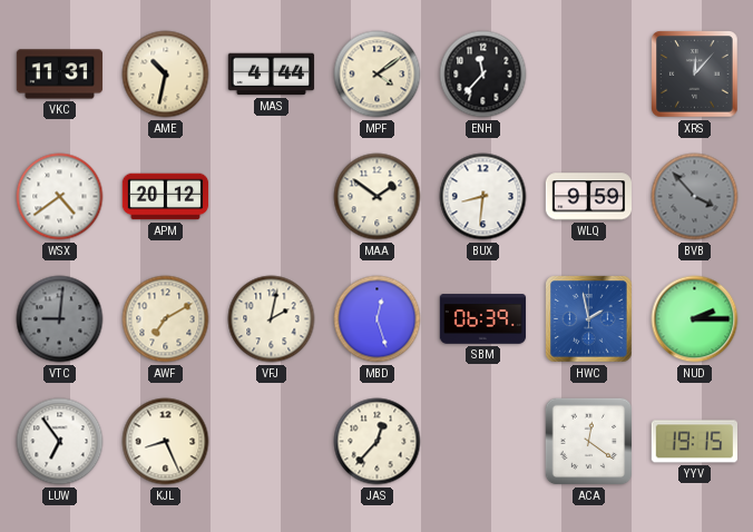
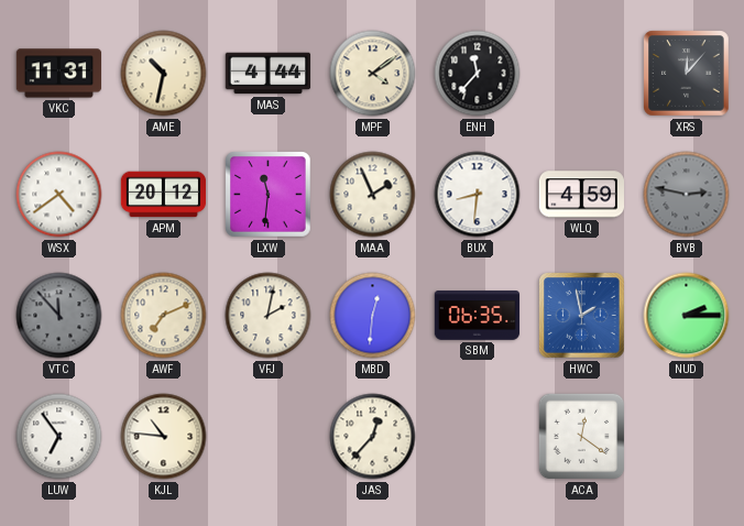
LXW: none -> 11:31 (269, 195)
MAA: 1:51 -> 1:56 (373, 195)
WLQ: 9:59 -> 4:59 (582, 195)
BVB: 3:53 -> 2:47 (687, 195)
VTC: 9:01 -> 11:53 (59, 316)
AWF: 7:10 -> 7:11 (164, 316)
MBD: 12:27 -> 12:31 (373, 316)
SBM: 06:39 -> 06:35 (478, 316)
KJL: 8:26 -> 10:46 (164, 437)
YYV: 19:15 -> none (694, 442)
